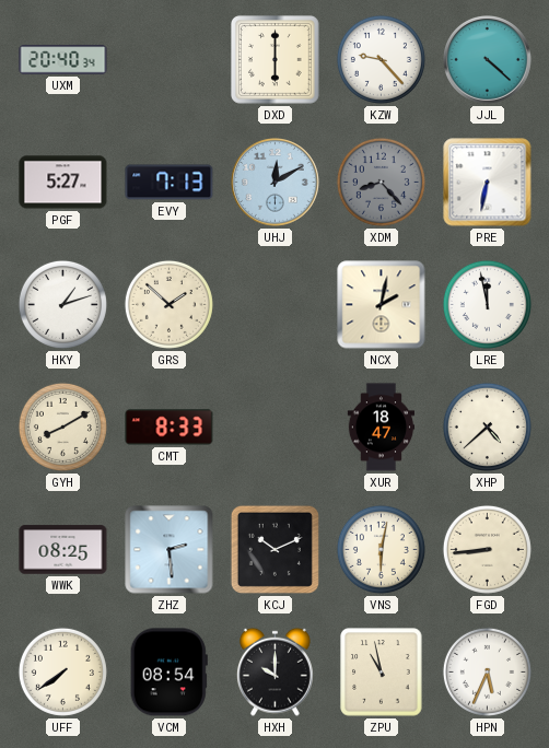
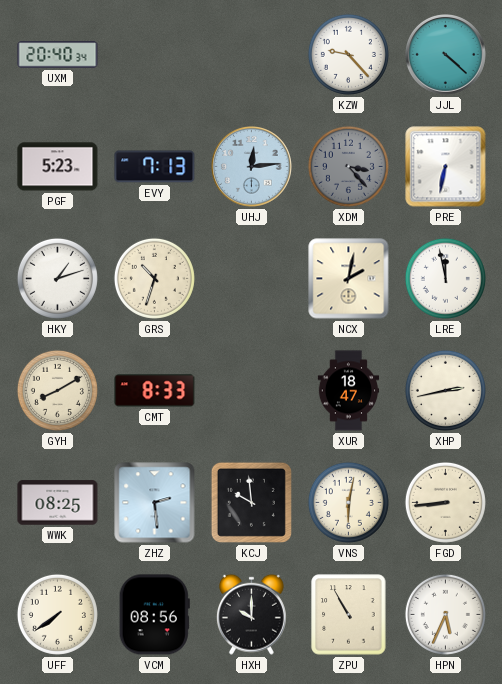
DXD: 6:00 -> none (276, 60)
PGF: 5:27 -> 5:23 (58, 167)
UHJ: 12:10 -> 12:14 (252, 167)
XDM: 8:23 -> 3:23 (348, 166)
GRS: 1:52 -> 10:33 (154, 278)
XHP: 4:38 -> 2:43 (445, 390)
KCJ: 10:11 -> 9:59 (251, 502)
VCM: 08:54 -> 08:56 (154, 615)
ZPU: 10:58 -> 10:55 (349, 615)
